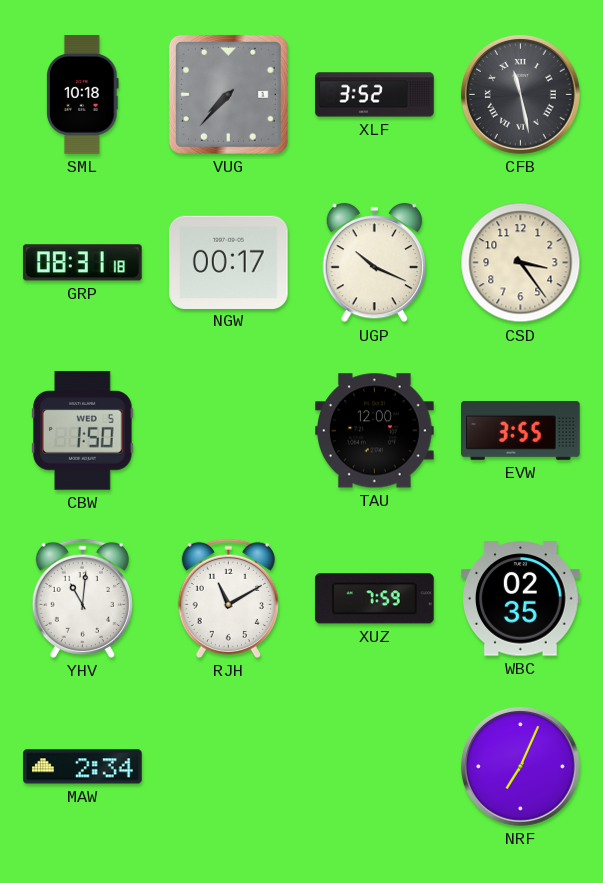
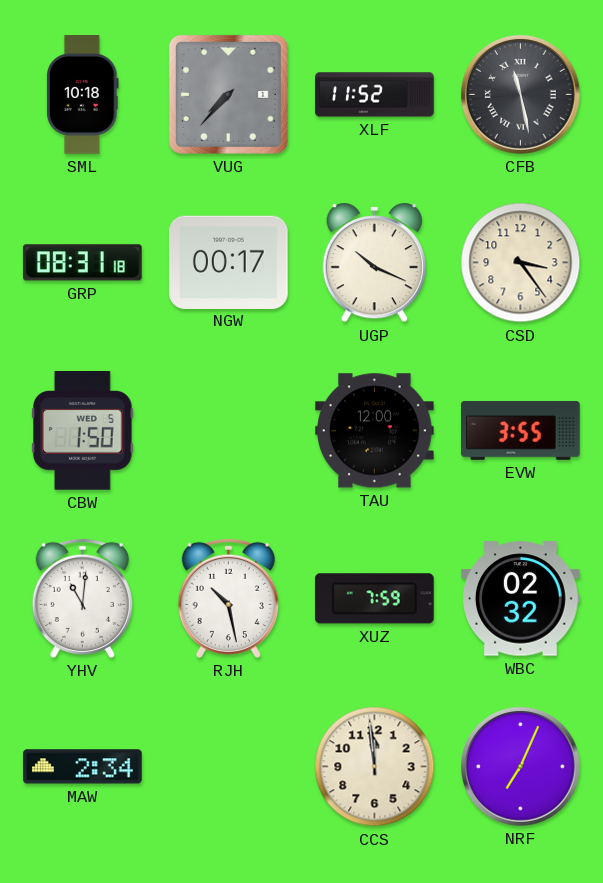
XLF: 3:52 -> 11:52 (375, 95)
RJH: 11:10 -> 10:28 (228, 598)
WBC: 02:35 -> 02:32 (521, 599)
CCS: none -> 11:59 (375, 767)
